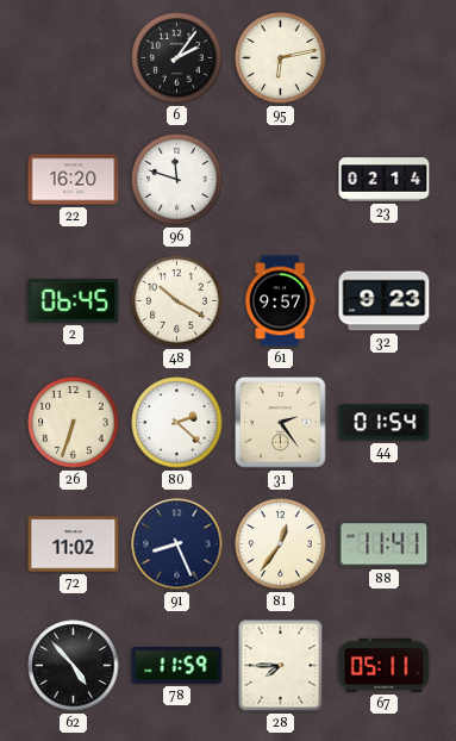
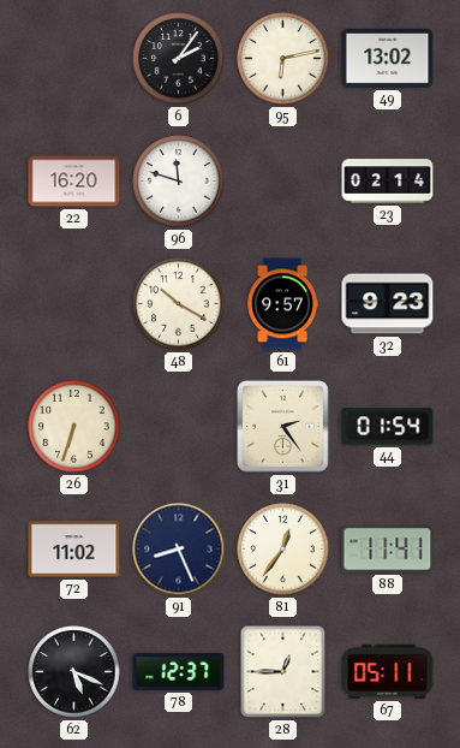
49: none -> 13:02 (388, 59)
2: 06:45 -> none (74, 301)
80: 2:22 -> none (177, 423)
62: 4:53 -> 5:19 (74, 672)
78: 11:59 -> 12:37 (179, 672)
28: 7:45 -> 12:45 (283, 672)
